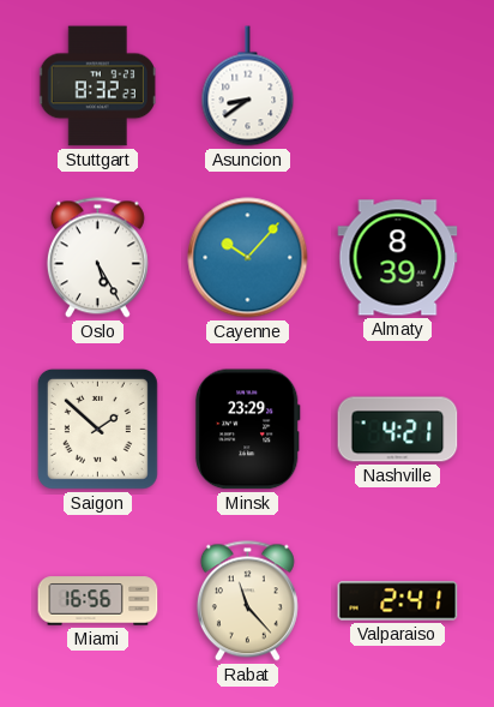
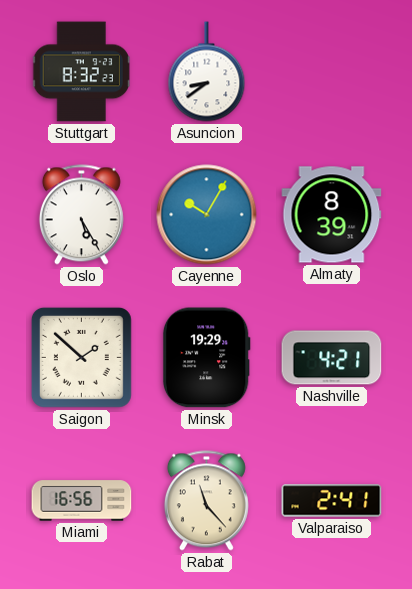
Cayenne: 10:07 -> 10:05 (207, 215)
Minsk: 23:29 -> 19:29 (206, 358)
